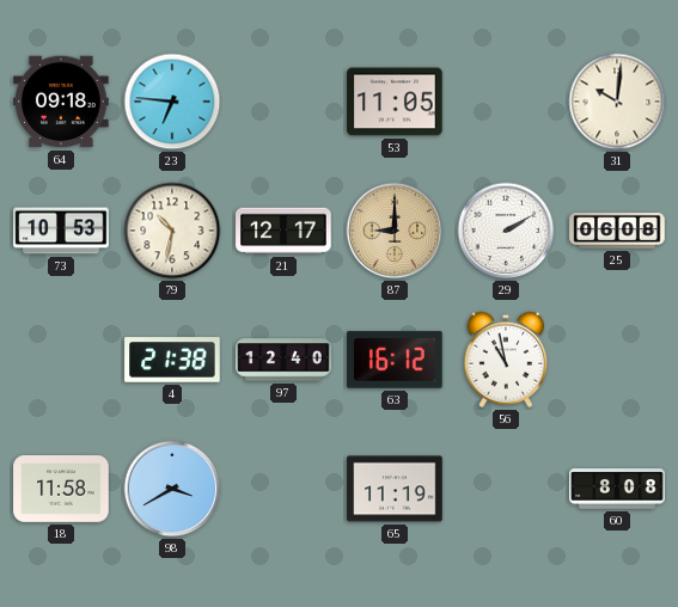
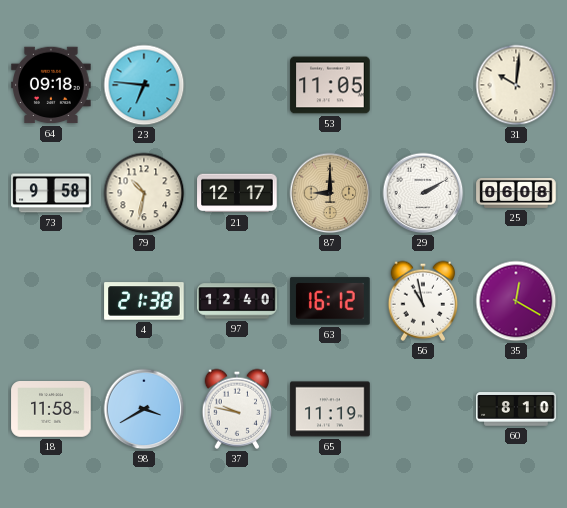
73: 10:53 -> 9:58 (51, 193)
35: none -> 12:20 (516, 301)
37: none -> 9:47 (237, 409)
60: 8:08 -> 8:10 (516, 409)
